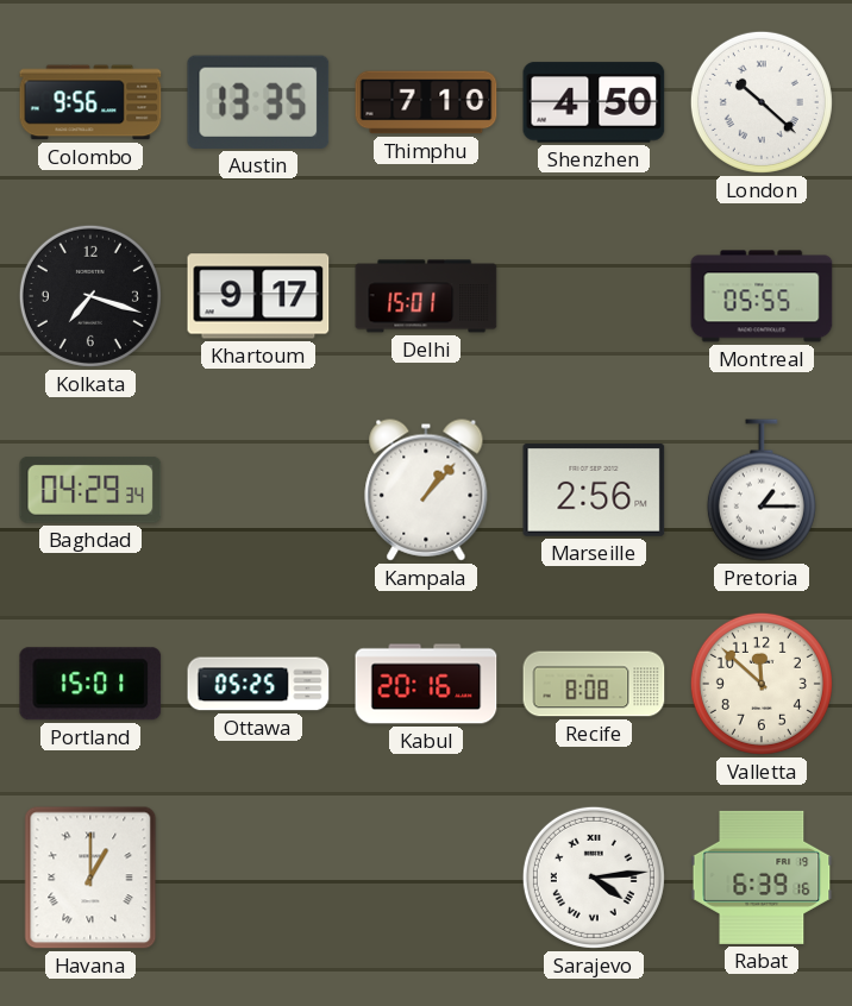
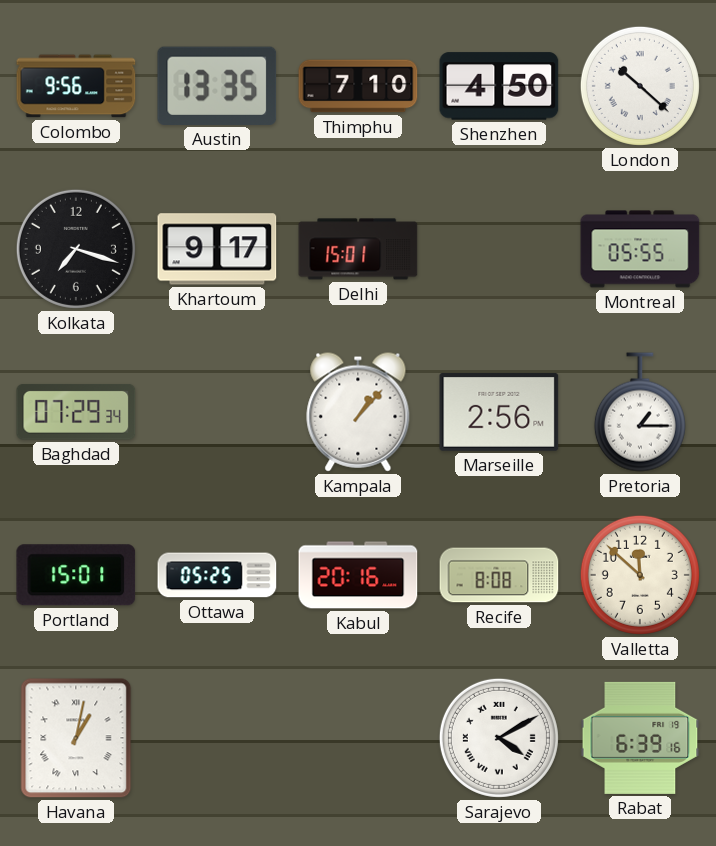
Baghdad: 04:29 -> 07:29 (76, 412)
Havana: 1:00 -> 1:02 (76, 738)
Sarajevo: 4:14 -> 4:10 (499, 738)
